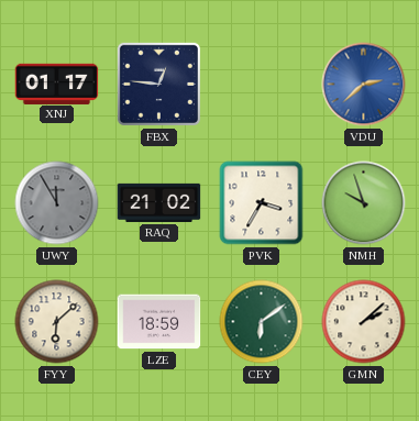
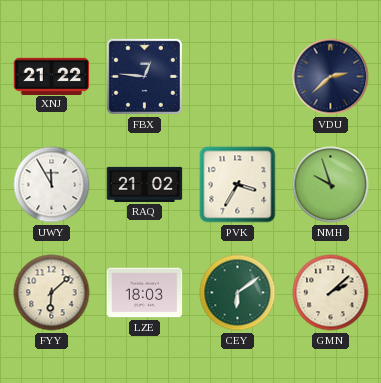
XNJ: 01:17 -> 21:22 (52, 76)
VDU dial: blue -> navy (331, 77)
UWY dial: grey -> white (52, 185)
LZE: 18:59 -> 18:03 (145, 293)
